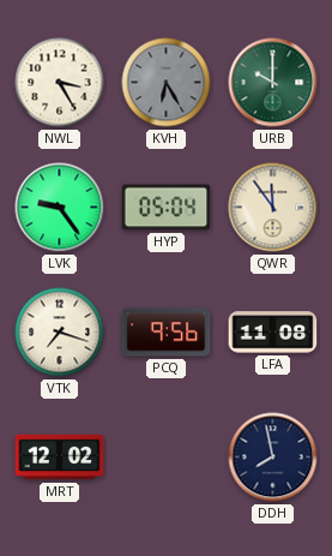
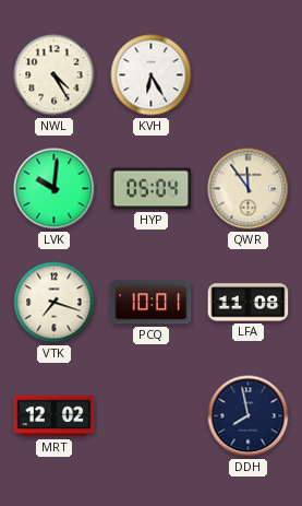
NWL: 3:25 -> 4:25 (55, 75)
KVH dial: grey -> white (152, 75)
URB: 10:00 -> none (273, 83)
LVK: 9:24 -> 10:01 (55, 189)
PCQ: 9:56 -> 10:01 (152, 303)
